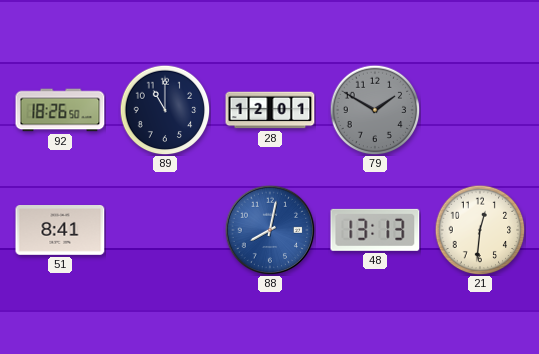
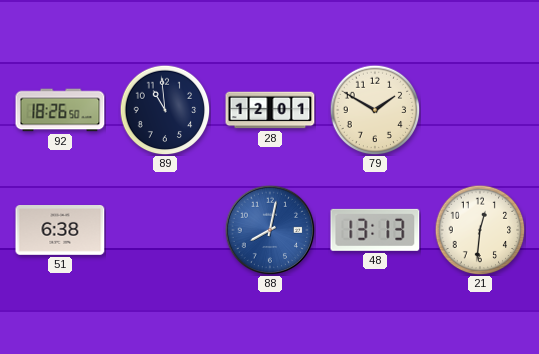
89: 11:00 -> 10:59 (165, 110)
79 dial: grey -> cream (375, 110)
51: 8:41 -> 6:38 (60, 231)
